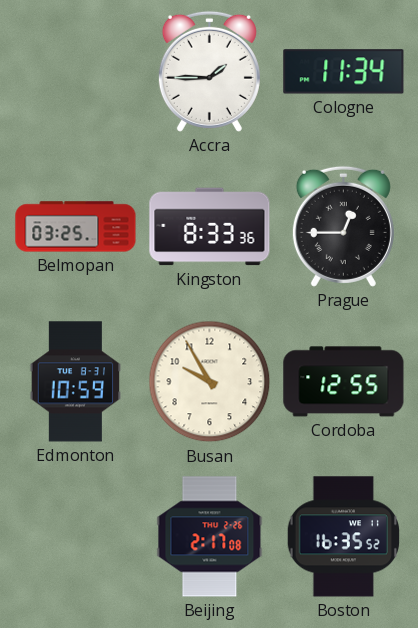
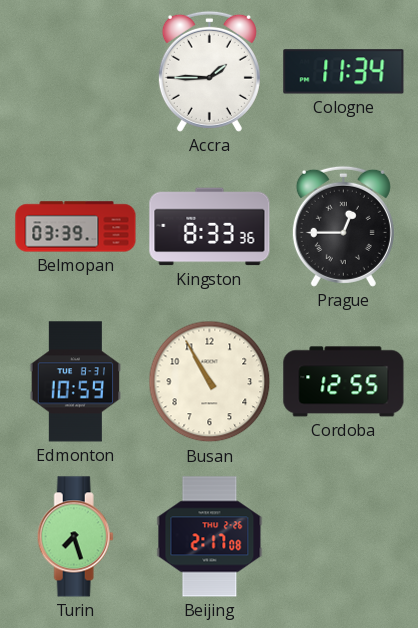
Belmopan: 03:25 -> 03:39 (76, 227)
Busan: 9:55 -> 10:55 (210, 382)
Turin: none -> 7:27 (75, 537)
Boston: 16:35 -> none (343, 537)
